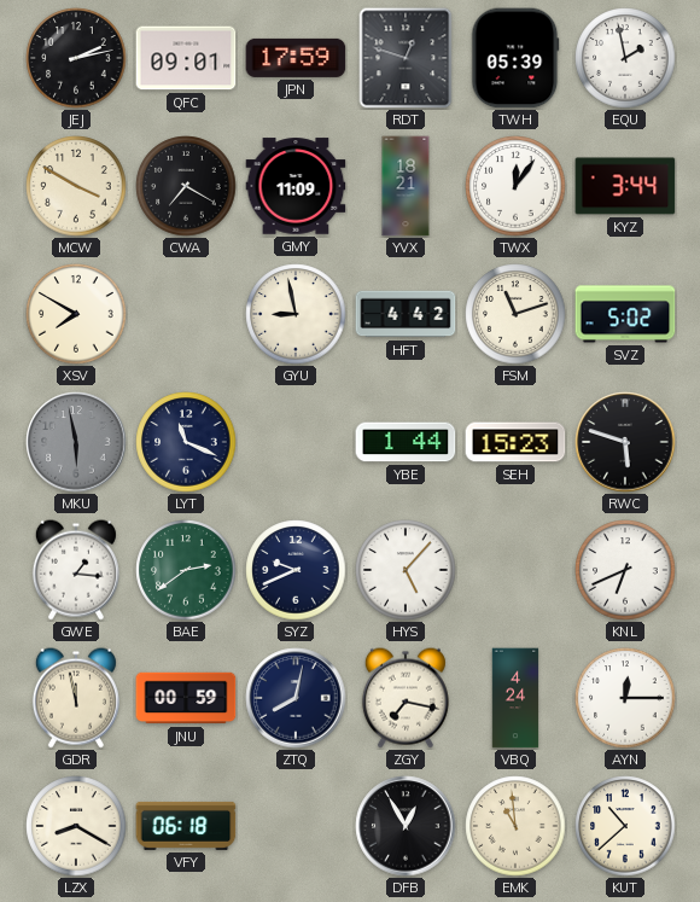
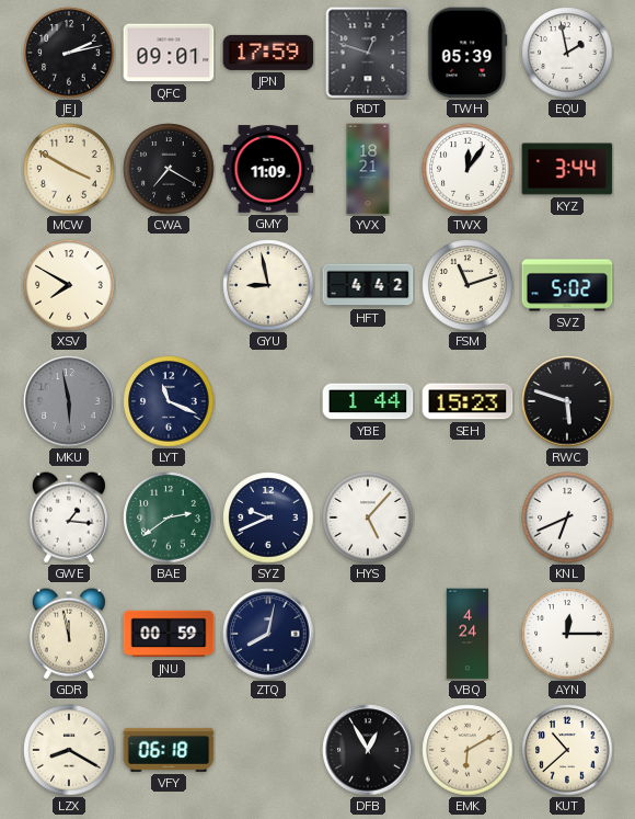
ZGY: 7:17 -> none (406, 698)
EMK: 10:59 -> 6:10 (467, 750)
